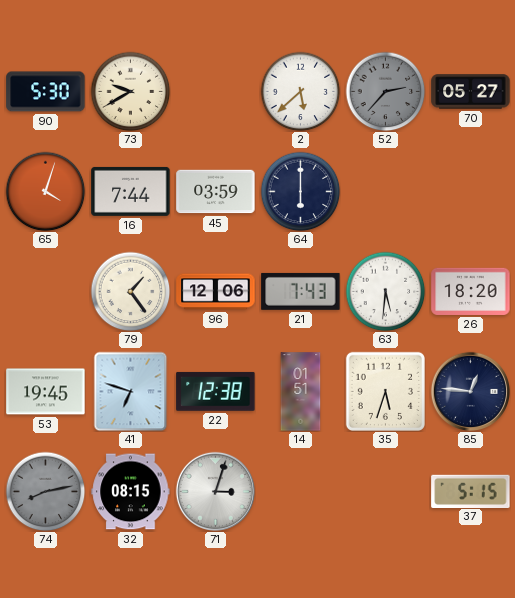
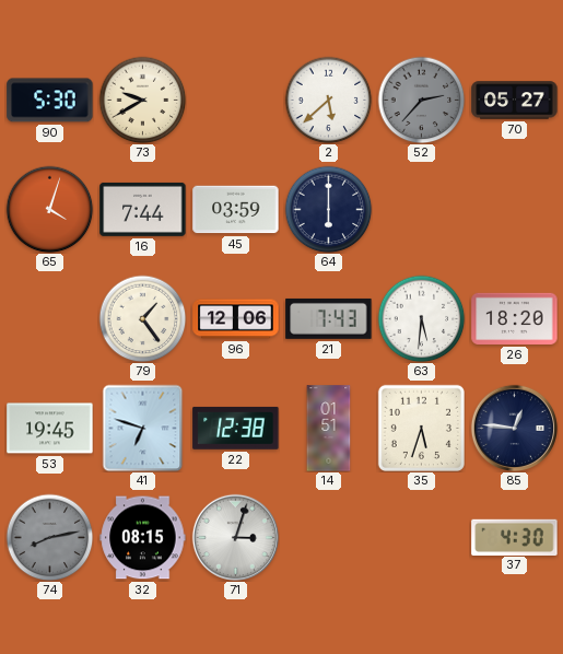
37: 5:15 -> 4:30 (515, 537)
